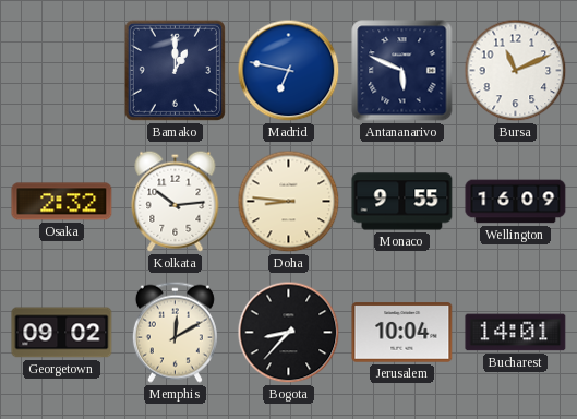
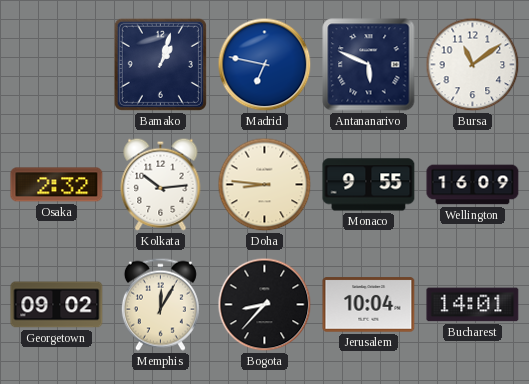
Bamako: 1:00 -> 1:03 (160, 64)
Bursa: 11:11 -> 11:09 (473, 65)
Memphis: 12:10 -> 12:05 (160, 304)
